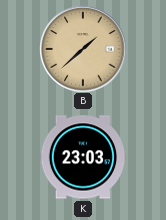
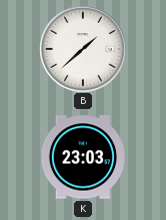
B dial: champagne -> white (83, 49)
